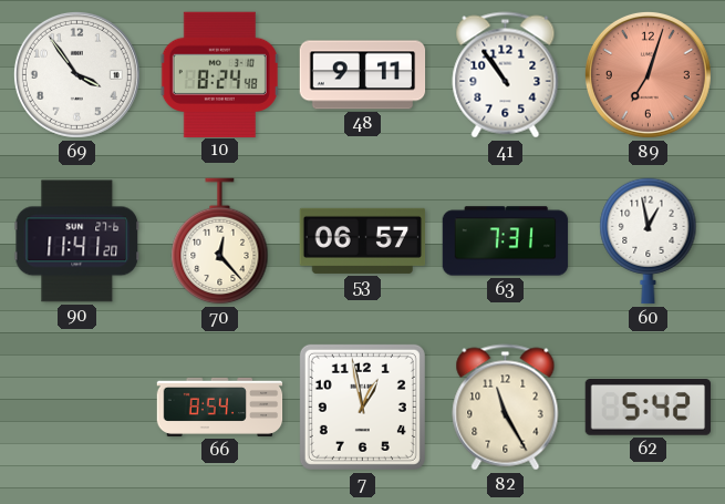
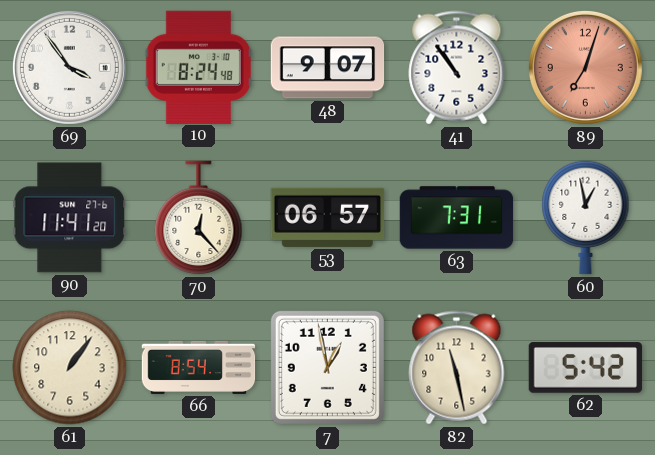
48: 9:11 -> 9:07 (328, 68)
61: none -> 1:06 (70, 368)
82: 11:25 -> 11:28 (457, 368)
